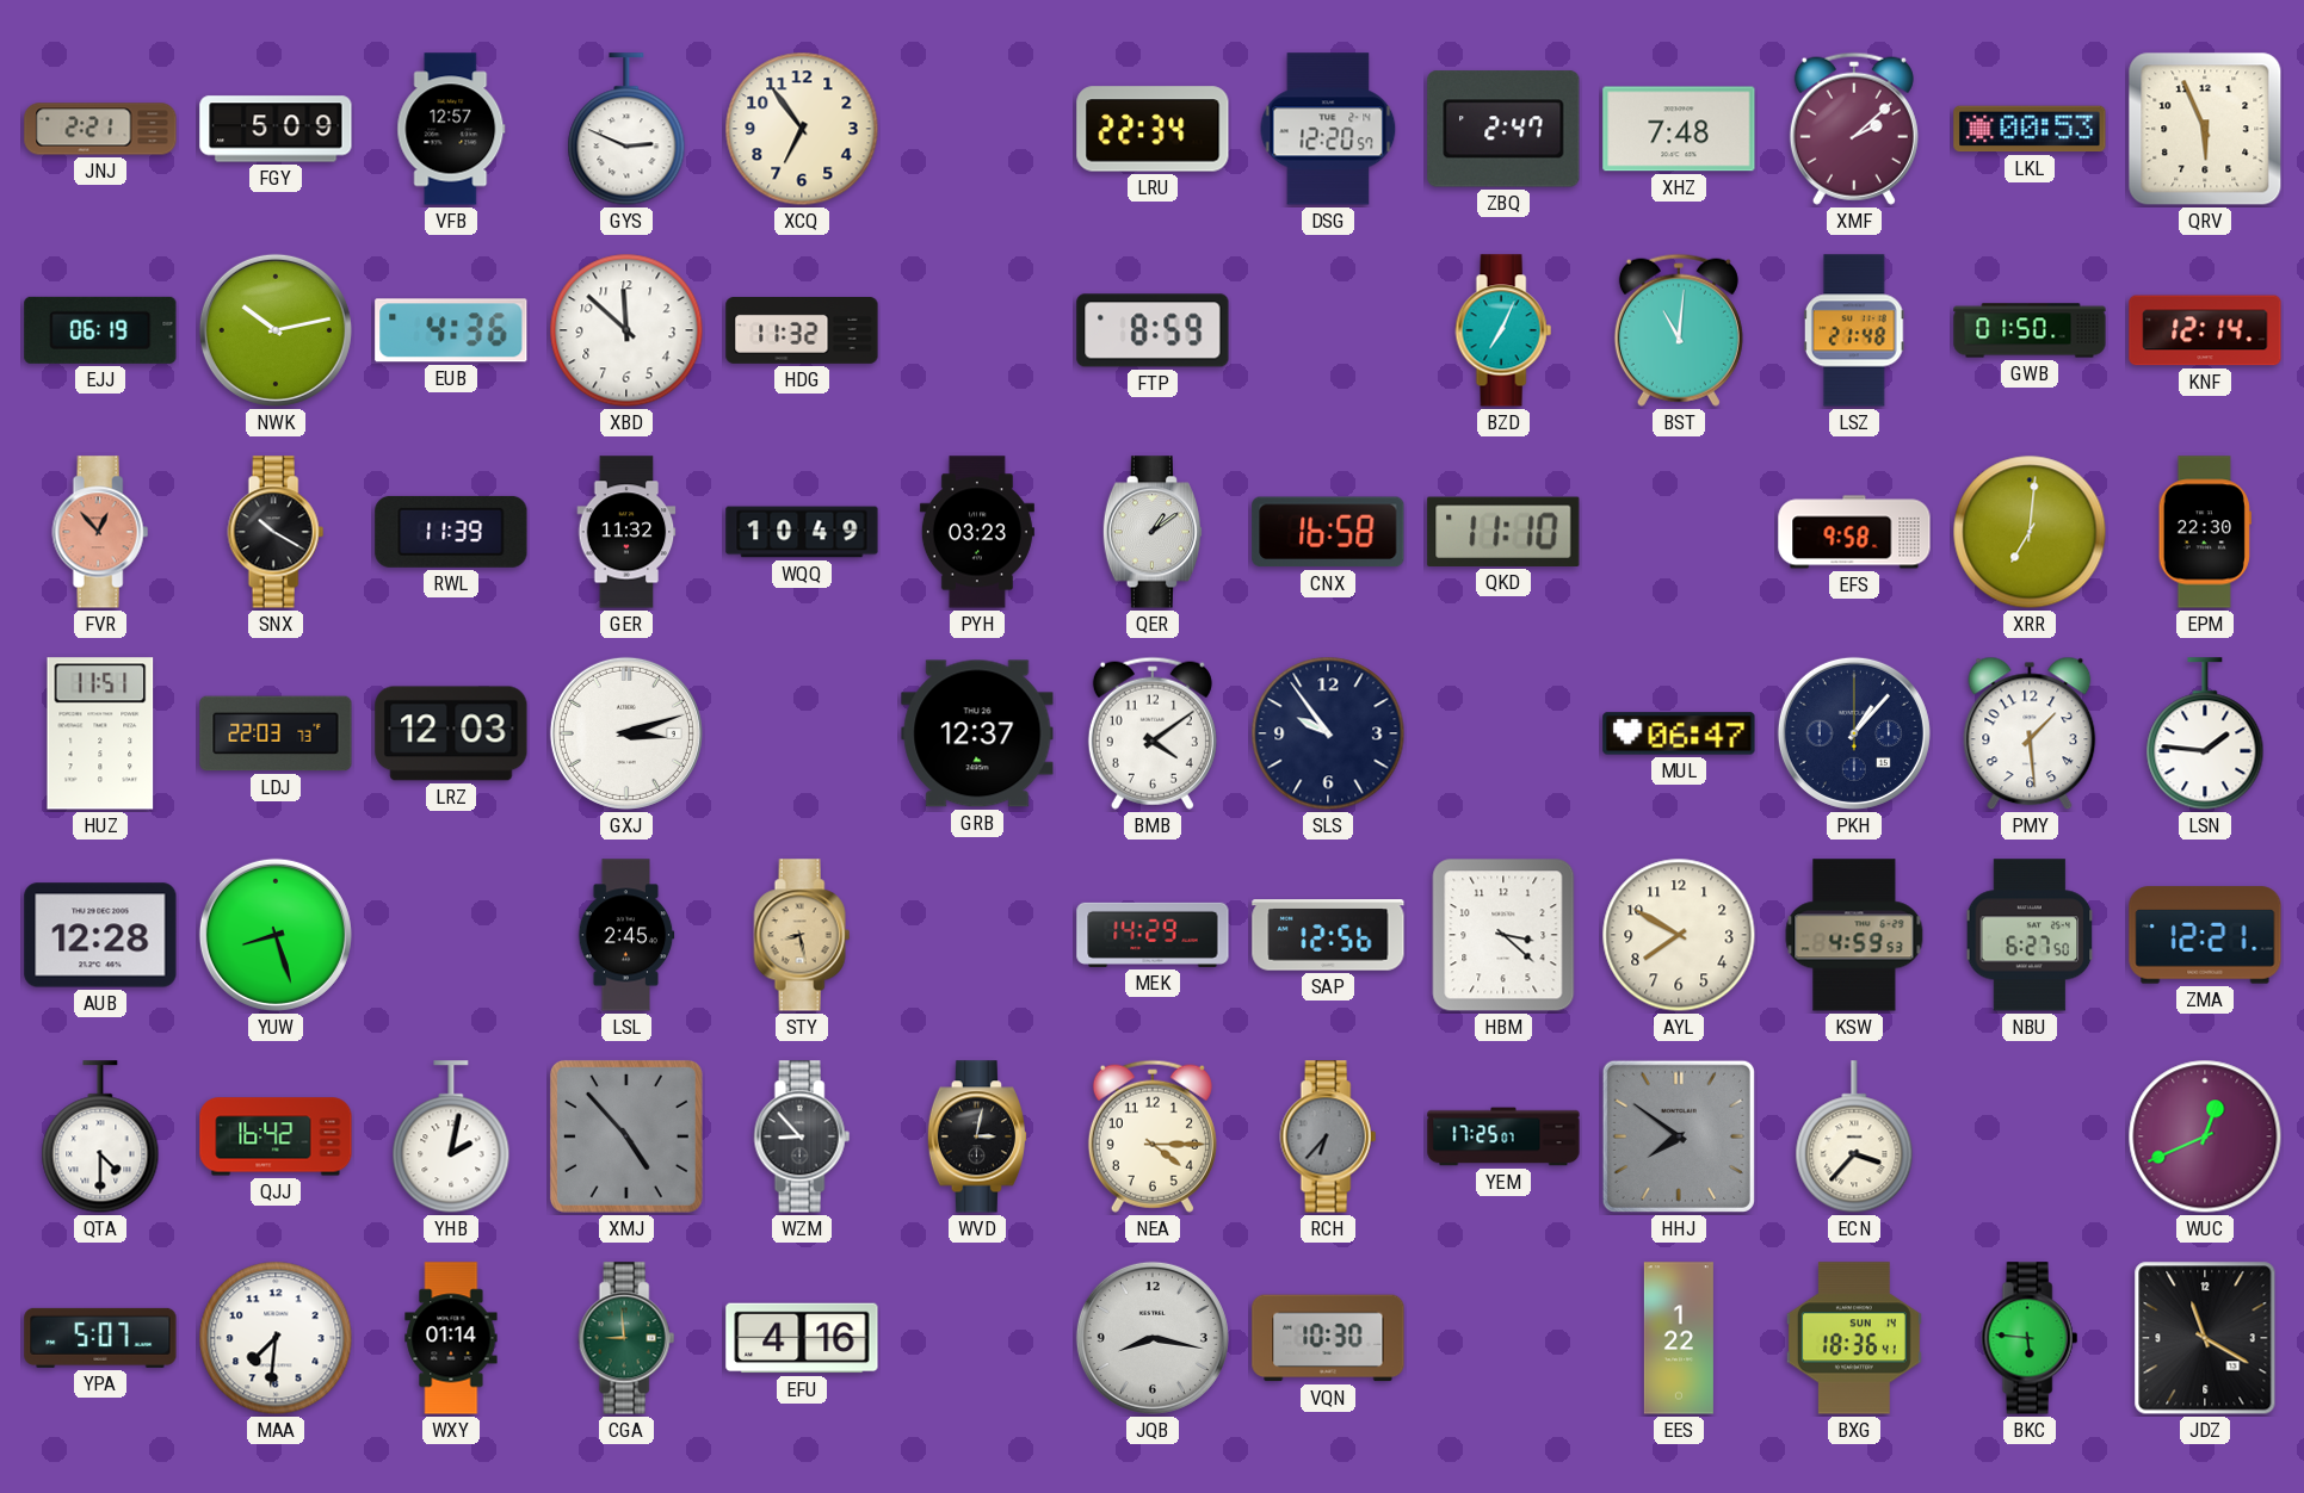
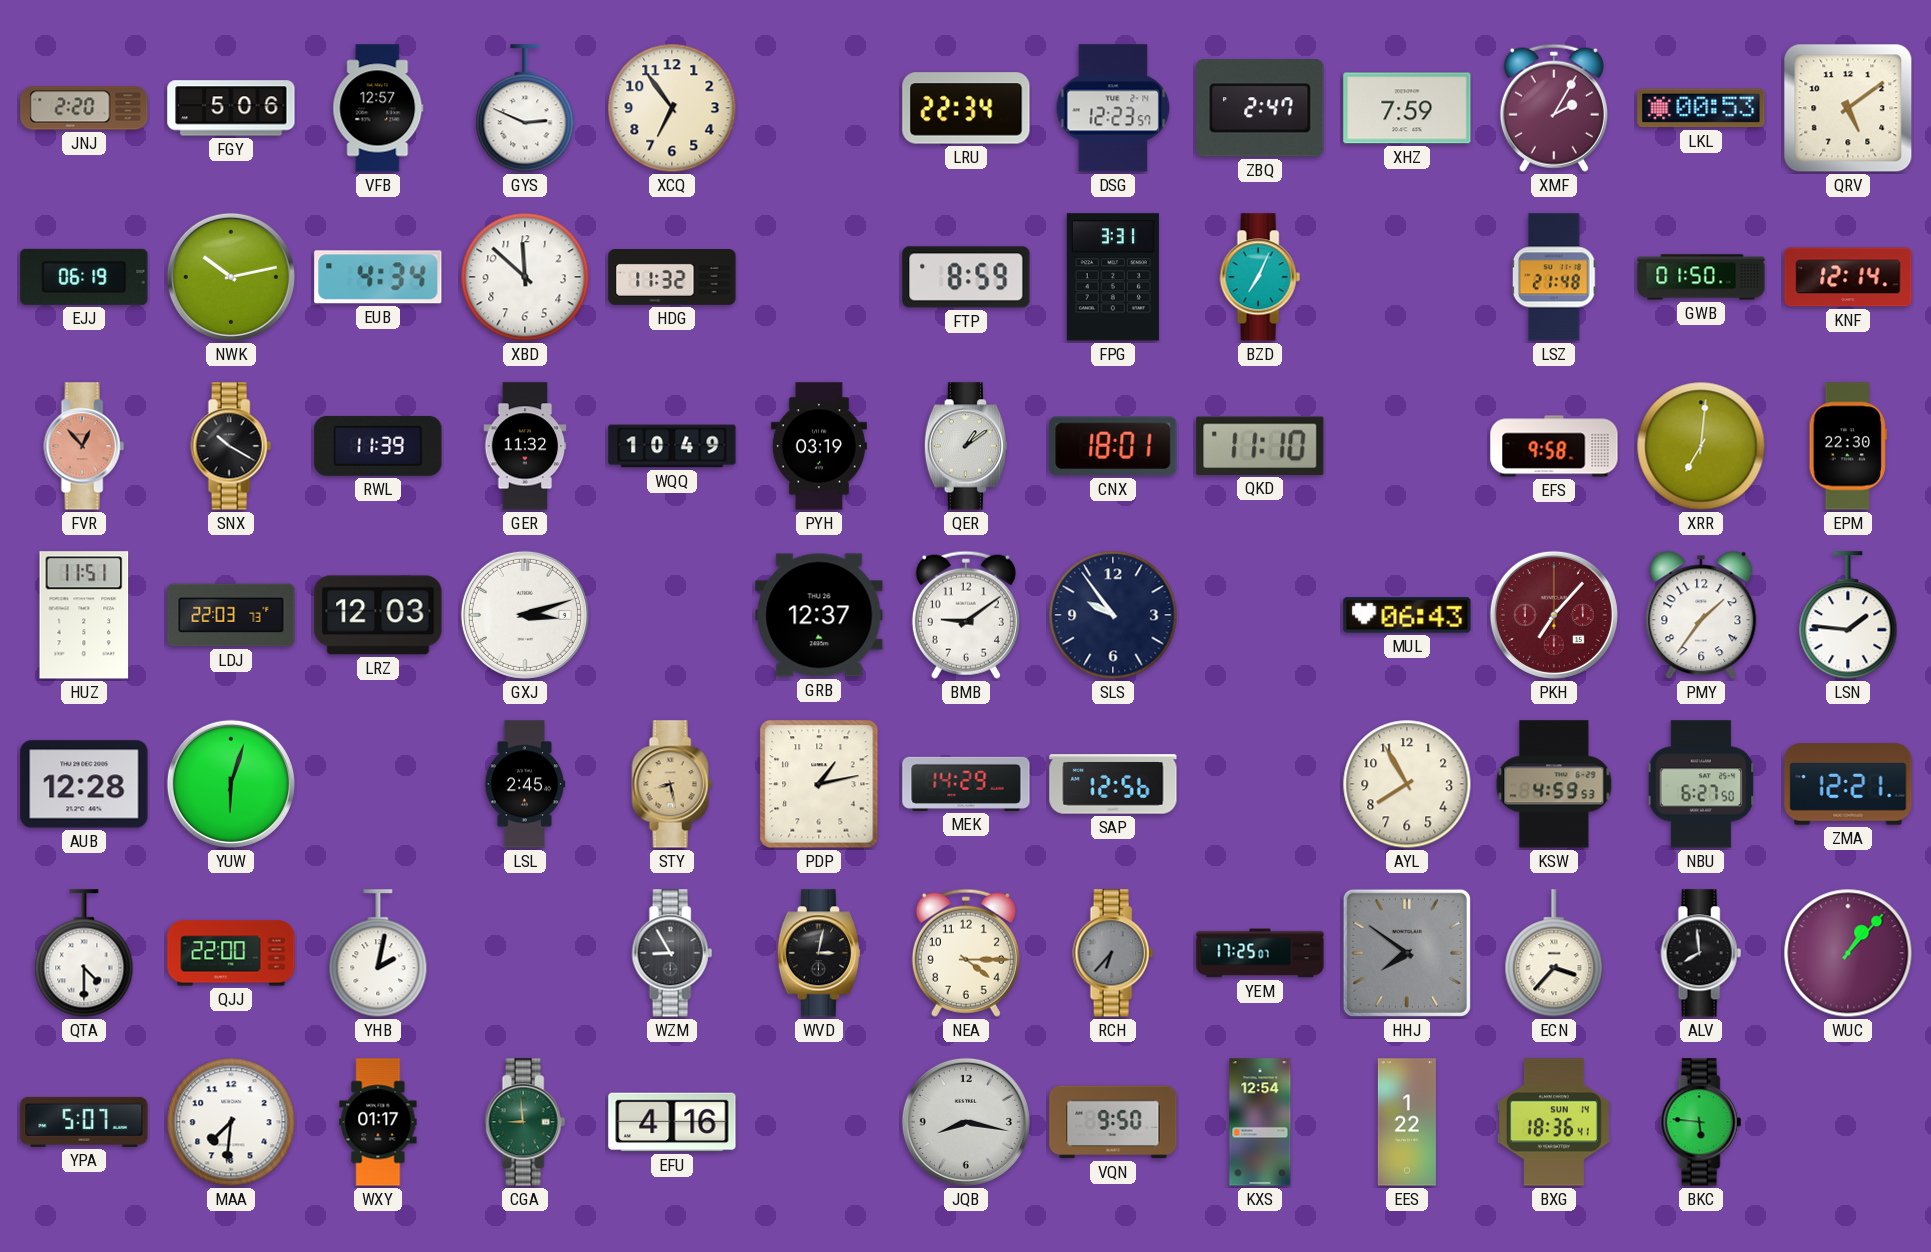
JNJ: 2:21 -> 2:20 (84, 108)
FGY: 5:09 -> 5:06 (231, 108)
DSG: 12:20 -> 12:23 (1113, 108)
XHZ: 7:48 -> 7:59 (1407, 108)
XMF: 2:08 -> 2:05 (1554, 108)
QRV: 5:56 -> 5:09 (1848, 108)
EUB: 4:36 -> 4:34 (378, 277)
FPG: none -> 3:31 (1113, 277)
BST: 11:01 -> none (1679, 330)
PYH: 03:23 -> 03:19 (819, 446)
CNX: 16:58 -> 18:01 (1113, 446)
BMB: 4:09 -> 9:09 (966, 615)
MUL: 06:47 -> 06:43 (1407, 615)
PKH: 1:07 -> 7:07 (1554, 615)
PKH dial: navy -> burgundy (1554, 615)
PMY: 1:29 -> 1:36 (1701, 615)
YUW: 8:27 -> 6:03 (231, 784)
PDP: none -> 1:13 (819, 784)
HBM: 3:22 -> none (1503, 935)
AYL: 7:50 -> 7:55 (1407, 784)
QJJ: 16:42 -> 22:00 (231, 953)
XMJ: 4:53 -> none (626, 1136)
WZM: 8:53 -> 8:55 (672, 953)
ALV: none -> 7:59 (1701, 953)
WUC: 12:41 -> 1:07 (1848, 953)
WXY: 01:14 -> 01:17 (378, 1122)
VQN: 10:30 -> 9:50 (1113, 1122)
KXS: none -> 12:54 (1260, 1122)
JDZ: 11:20 -> none (2205, 1338)
